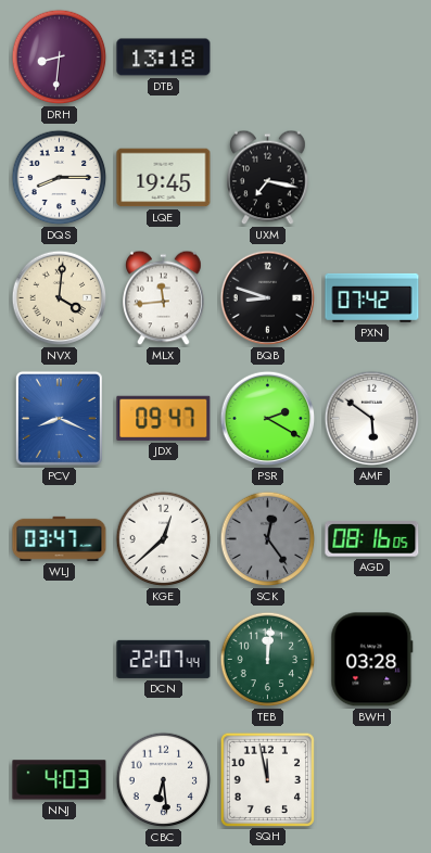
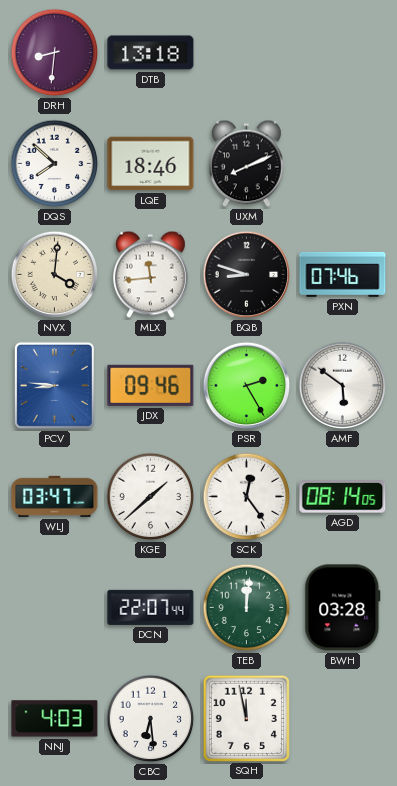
DQS: 8:15 -> 7:52 (55, 164)
LQE: 19:45 -> 18:46 (151, 164)
UXM: 7:17 -> 8:11 (247, 164)
PXN: 07:42 -> 07:46 (343, 274)
PCV: 8:19 -> 8:46 (54, 385)
JDX: 09:47 -> 09:46 (151, 385)
PSR: 2:20 -> 2:25 (247, 386)
KGE: 12:38 -> 1:38 (151, 497)
SCK dial: grey -> white (247, 497)
AGD: 08:16 -> 08:14 (343, 497)
